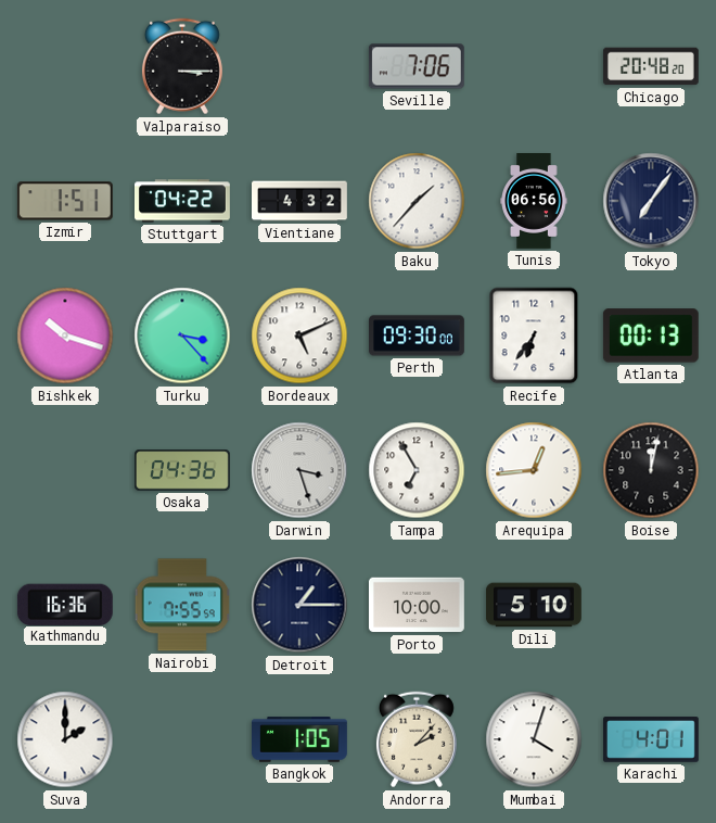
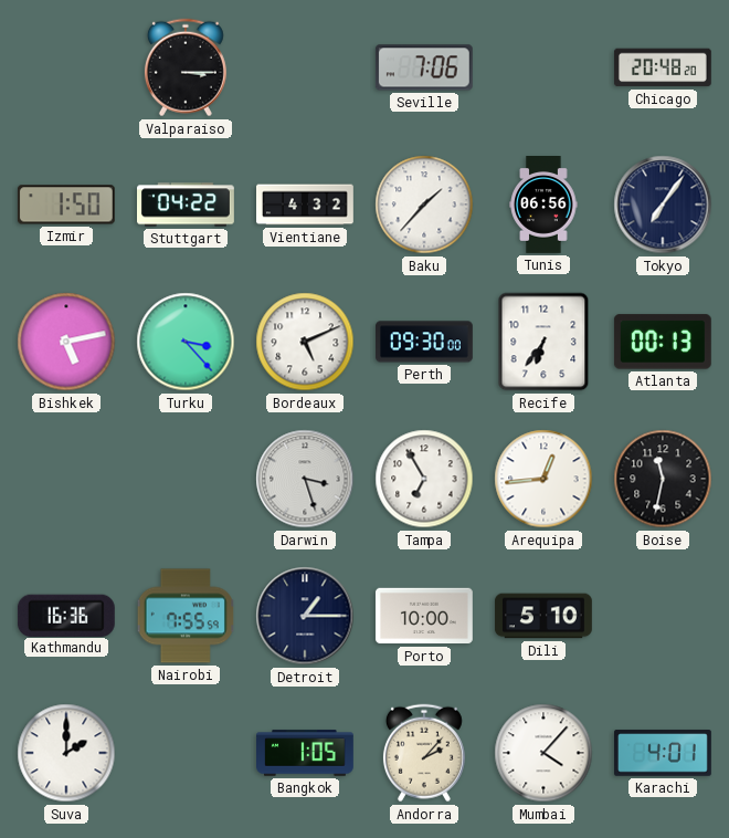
Izmir: 1:51 -> 1:50 (66, 205)
Bishkek: 10:18 -> 5:13 (66, 342)
Osaka: 04:36 -> none (183, 471)
Boise: 12:02 -> 11:32 (663, 479)
Mumbai: 4:03 -> 4:07 (543, 753)
